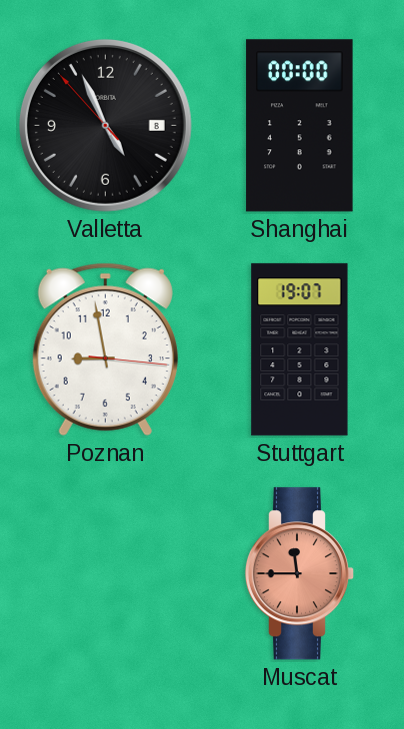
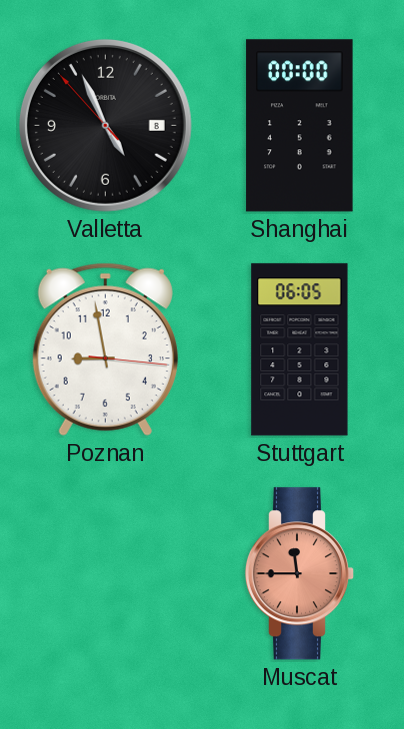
Stuttgart: 19:07 -> 06:05 (300, 350)
